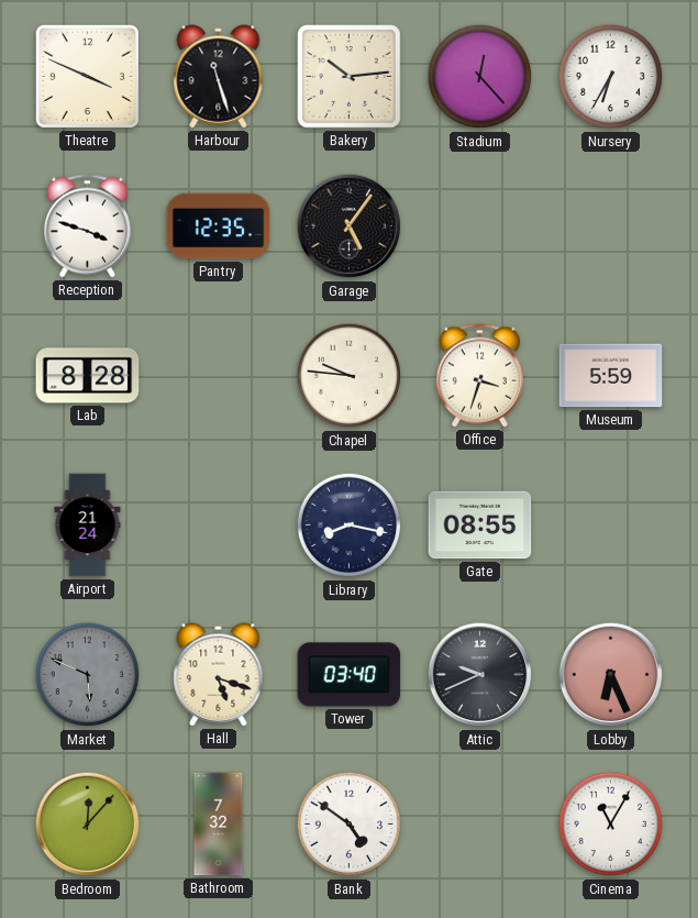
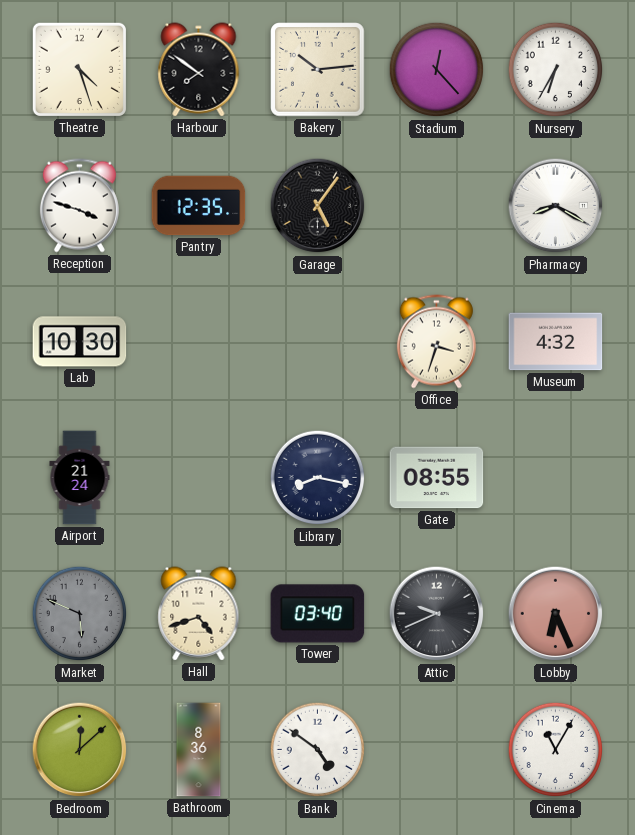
Theatre: 3:49 -> 4:27 (79, 69)
Harbour: 11:27 -> 7:51 (199, 70)
Pharmacy: none -> 8:20 (556, 206)
Lab: 8:28 -> 10:30 (80, 342)
Chapel: 9:46 -> none (350, 376)
Museum: 5:59 -> 4:32 (556, 342)
Hall: 5:18 -> 4:42 (199, 614)
Bedroom: 12:07 -> 12:08 (80, 750)
Bathroom: 7:32 -> 8:36 (199, 750)
